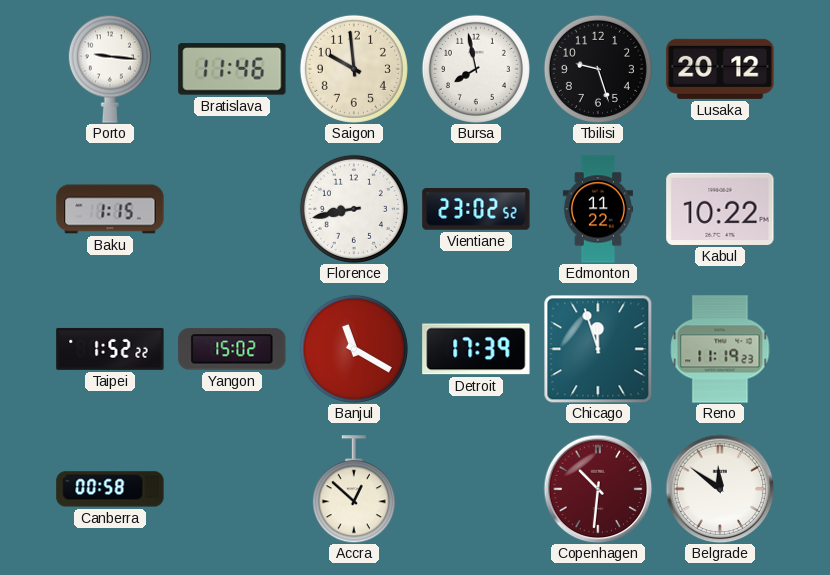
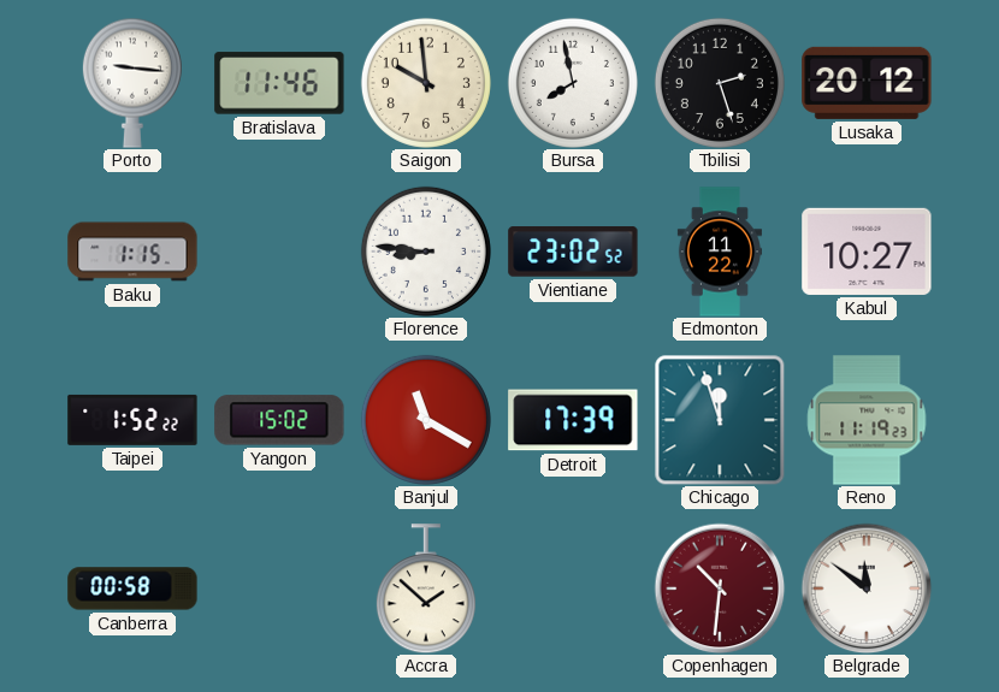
Tbilisi: 9:27 -> 2:27 (720, 83)
Florence: 8:43 -> 8:46 (426, 252)
Kabul: 10:22 -> 10:27 (867, 252)
Accra: 12:52 -> 1:52 (426, 589)
